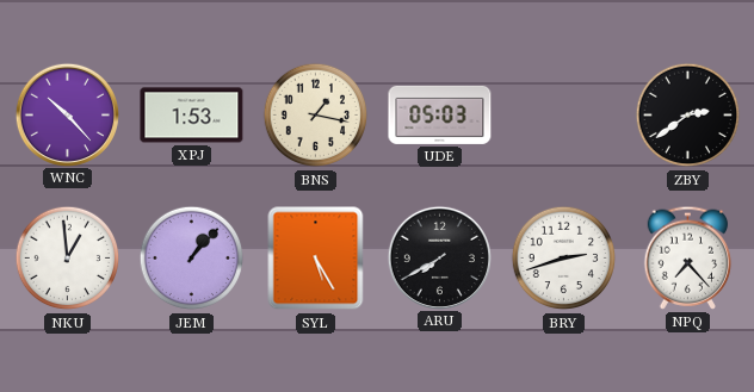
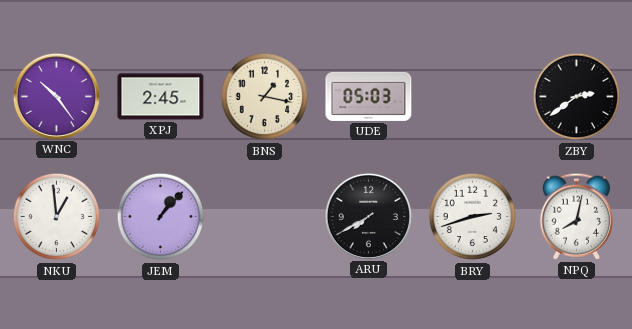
WNC: 10:23 -> 10:24 (56, 96)
XPJ: 1:53 -> 2:45 (161, 97)
SYL: 5:25 -> none (316, 259)
NPQ: 7:23 -> 8:02 (577, 216)
